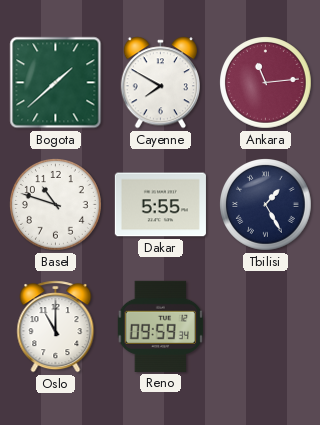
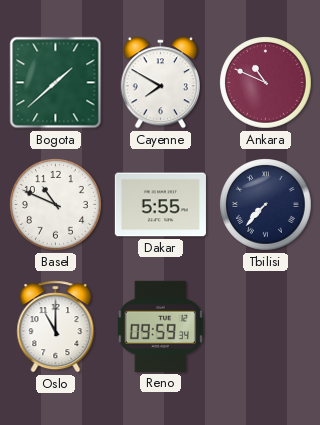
Ankara: 11:14 -> 10:49 (266, 83)
Basel: 10:48 -> 10:49 (56, 205)
Tbilisi: 1:25 -> 7:37 (266, 205)
